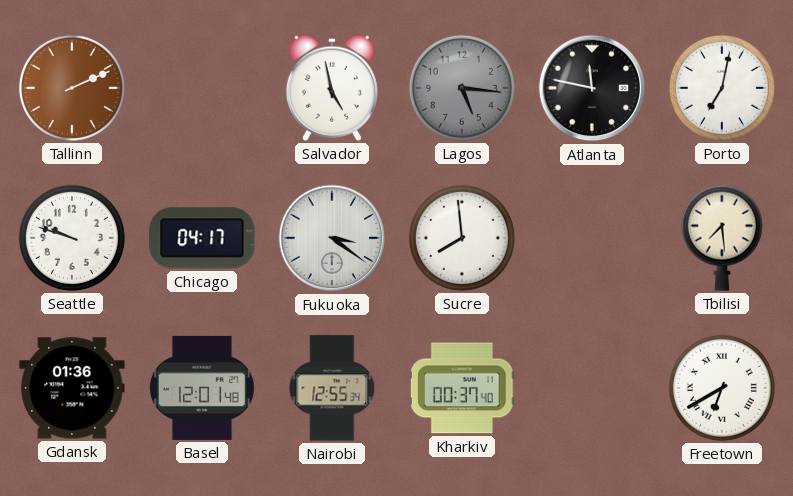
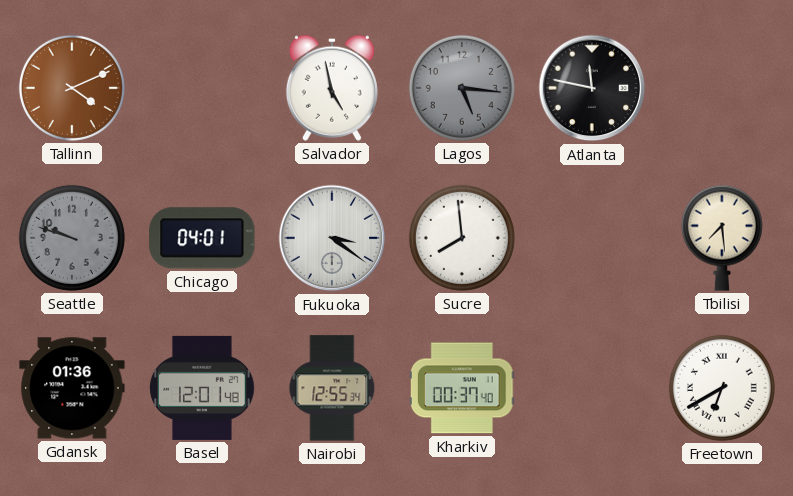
Tallinn: 2:11 -> 4:11 (72, 88)
Porto: 7:02 -> none (722, 88)
Seattle dial: white -> grey (72, 238)
Chicago: 04:17 -> 04:01 (202, 238)
